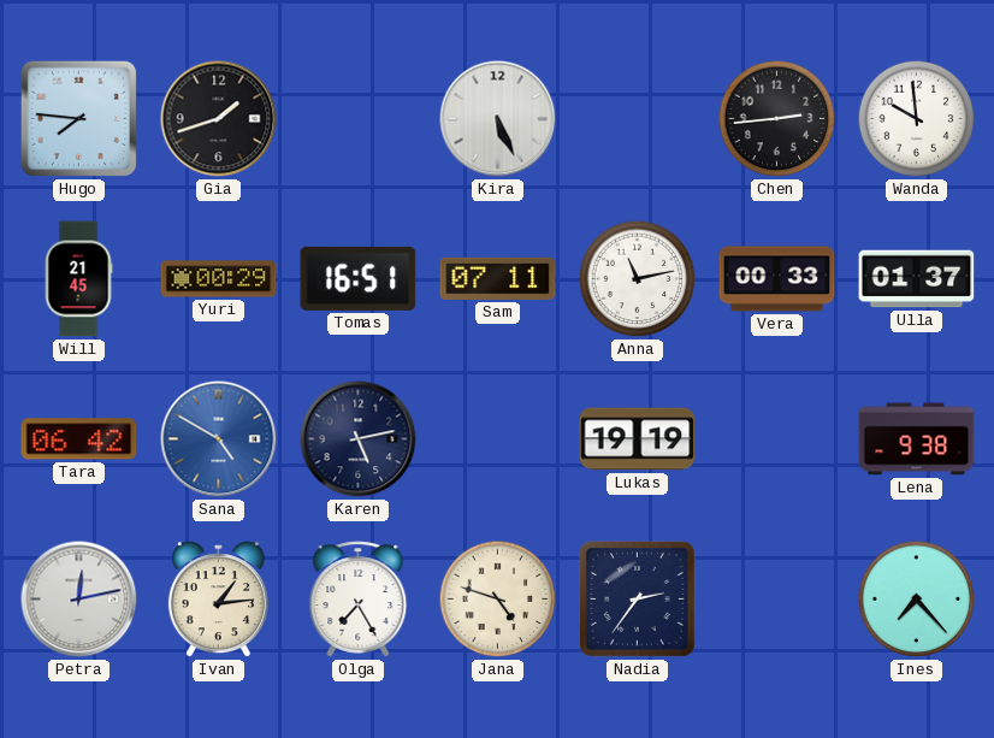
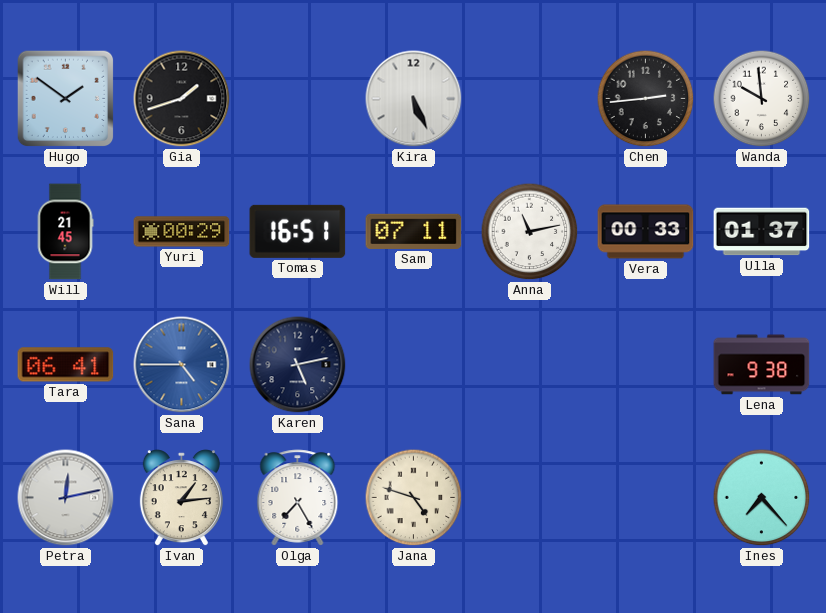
Hugo: 7:46 -> 1:51 (66, 99)
Tara: 06:42 -> 06:41 (66, 365)
Sana: 4:50 -> 4:45 (182, 365)
Lukas: 19:19 -> none (638, 439)
Nadia: 2:36 -> none (637, 598)
